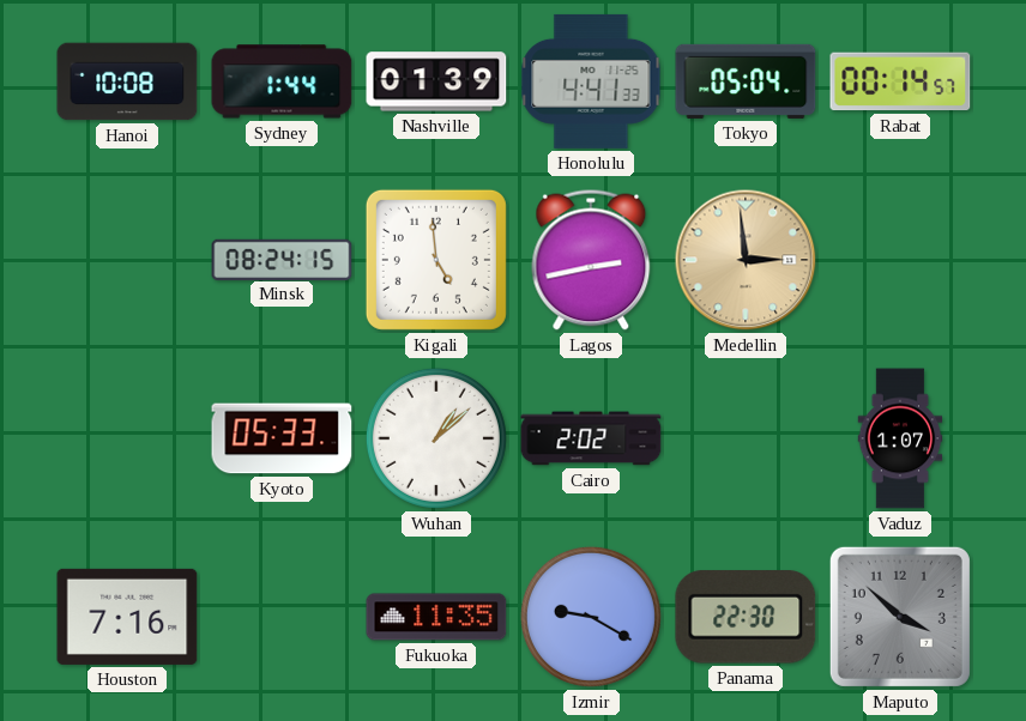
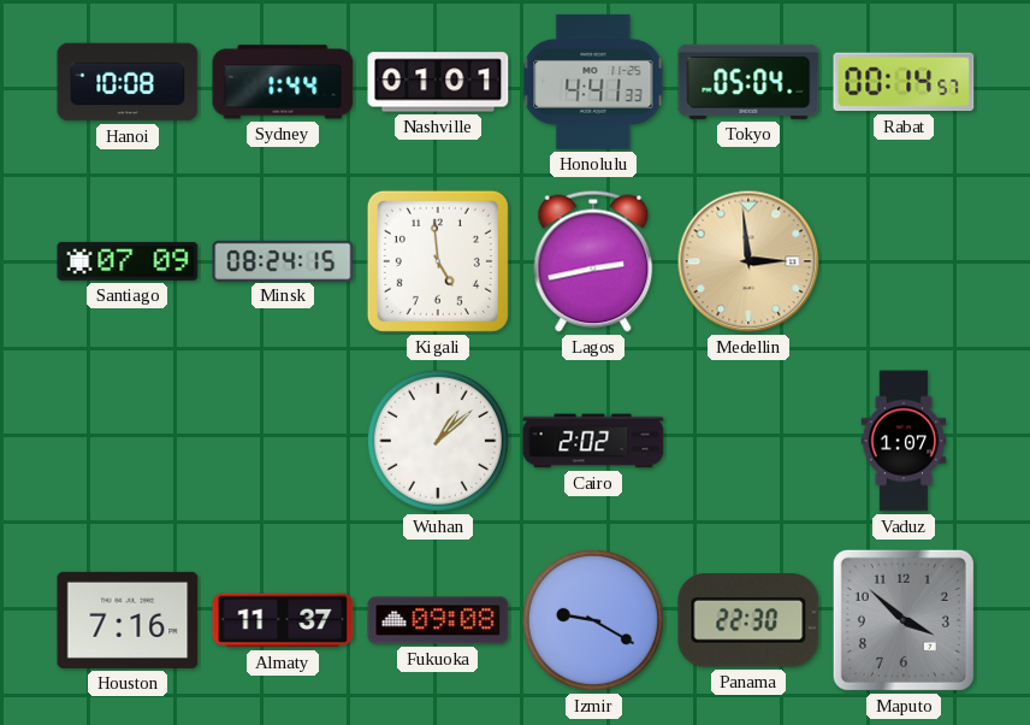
Nashville: 01:39 -> 01:01 (438, 82)
Santiago: none -> 07:09 (128, 261)
Kyoto: 05:33 -> none (282, 438)
Almaty: none -> 11:37 (283, 620)
Fukuoka: 11:35 -> 09:08 (438, 620)
